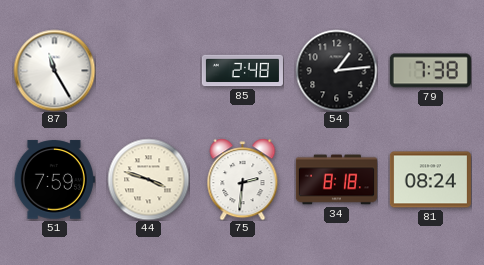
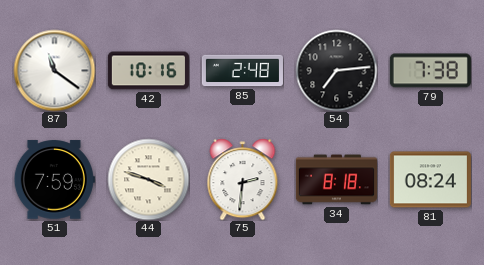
87: 11:25 -> 11:21 (54, 70)
42: none -> 10:16 (148, 71)
54: 1:14 -> 7:14 (336, 70)
